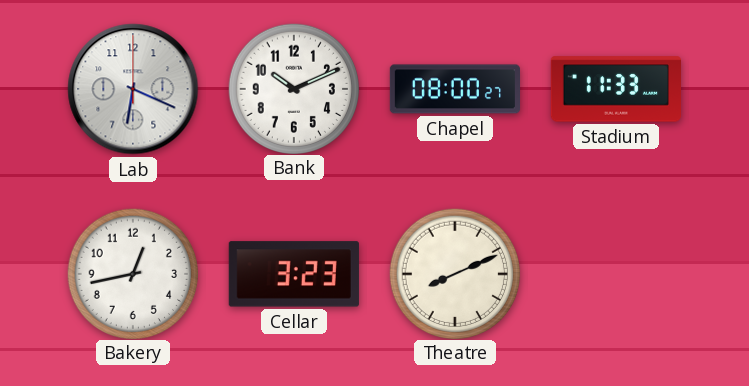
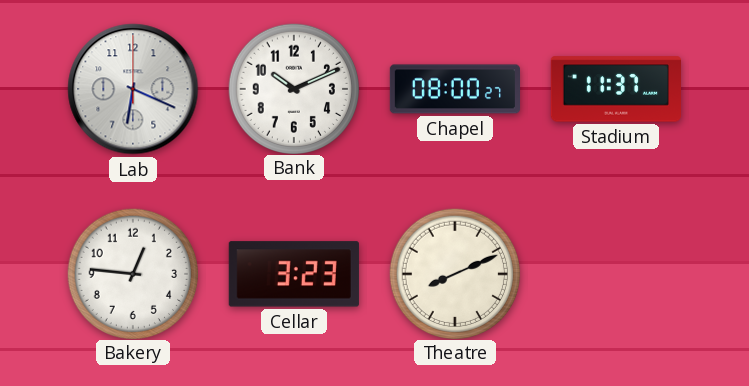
Stadium: 11:33 -> 11:37 (615, 89)
Bakery: 12:43 -> 12:46 (132, 273)
